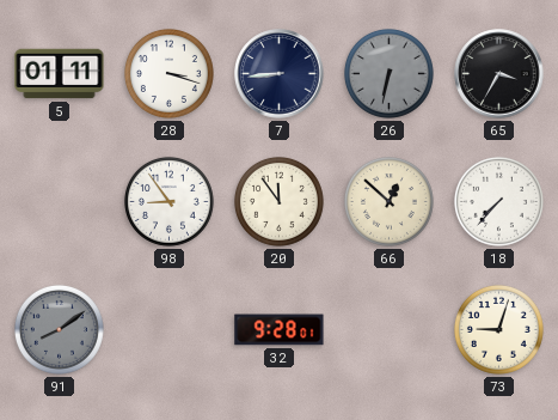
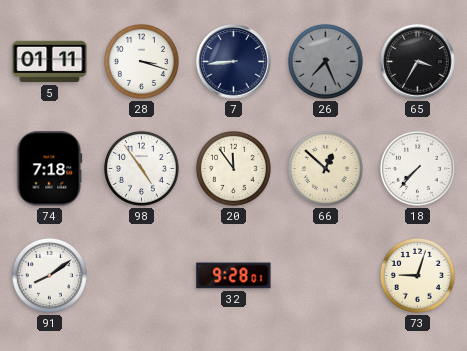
26: 6:32 -> 7:26 (325, 61)
74: none -> 7:18 (50, 169)
98: 8:54 -> 4:54 (141, 168)
91 dial: grey -> white (49, 275)
